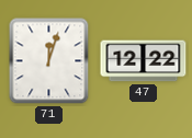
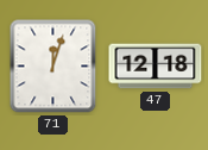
47: 12:22 -> 12:18 (156, 67)
